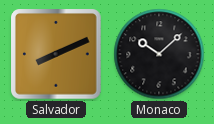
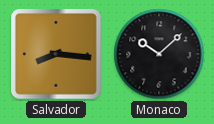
Salvador: 8:11 -> 8:16 (57, 55)
